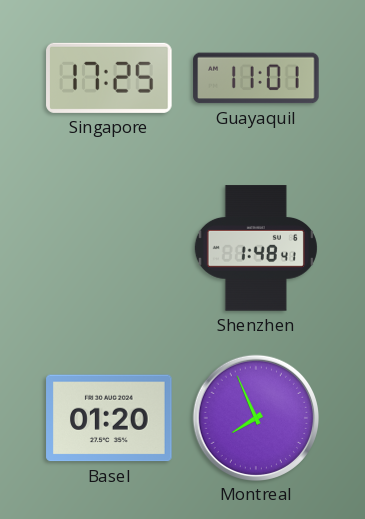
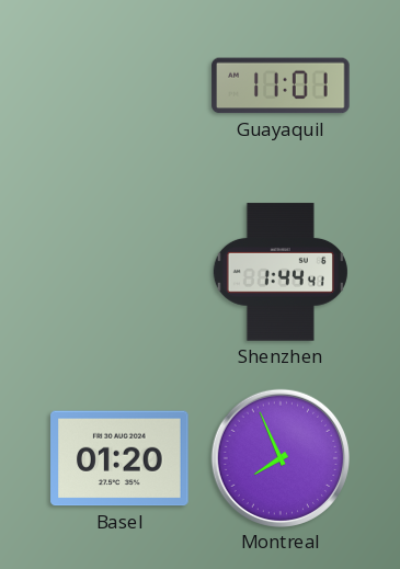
Singapore: 17:25 -> none (109, 78)
Shenzhen: 1:48 -> 1:44 (281, 272)
